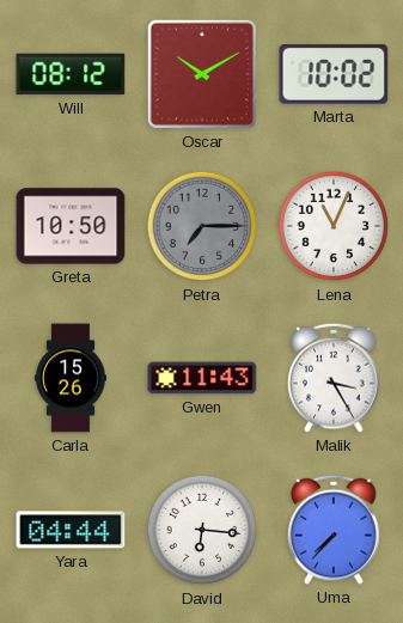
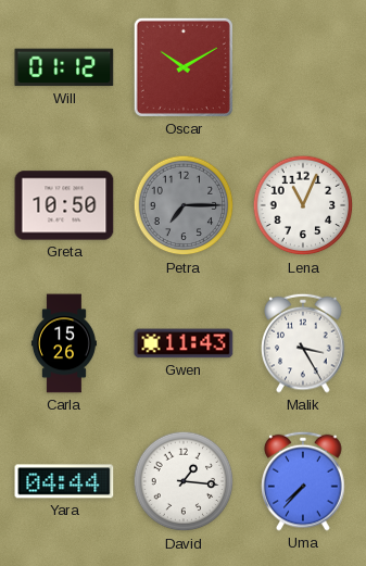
Will: 08:12 -> 01:12 (64, 67)
Marta: 10:02 -> none (334, 75)
David: 6:16 -> 1:16 (184, 481)
